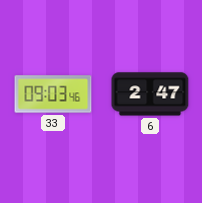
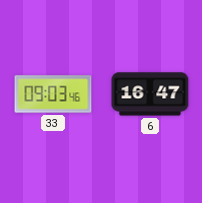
6: 2:47 -> 16:47 (150, 94)
